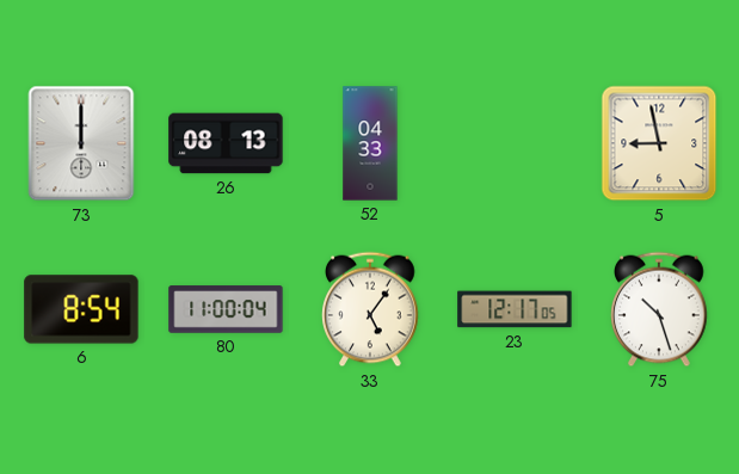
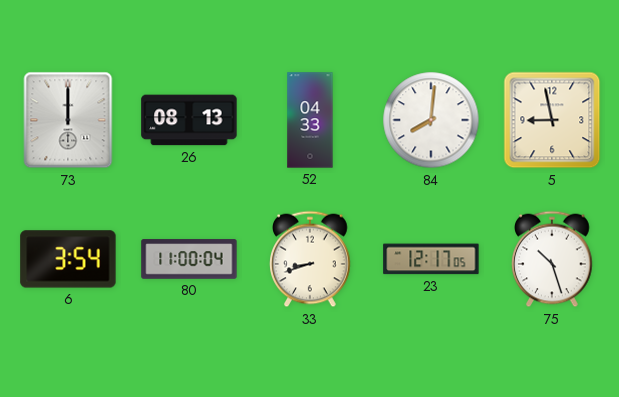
84: none -> 8:01 (431, 120)
6: 8:54 -> 3:54 (68, 259)
33: 5:06 -> 8:42 (311, 259)
